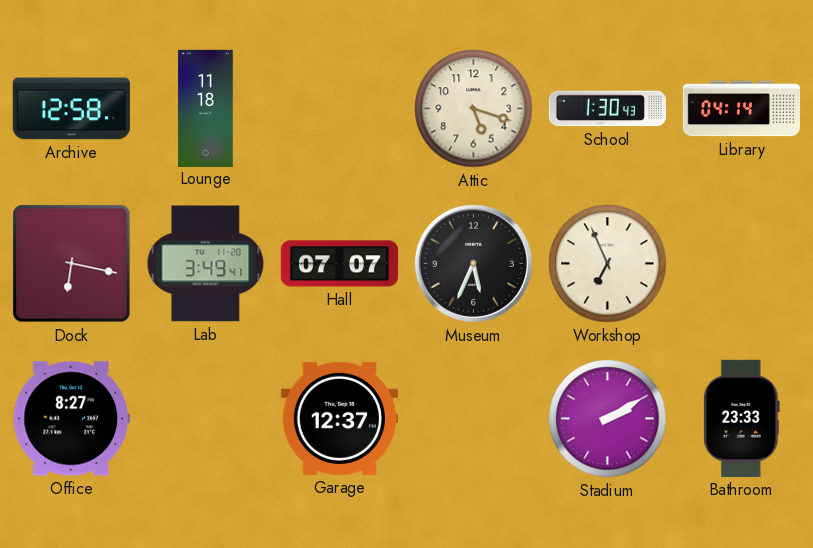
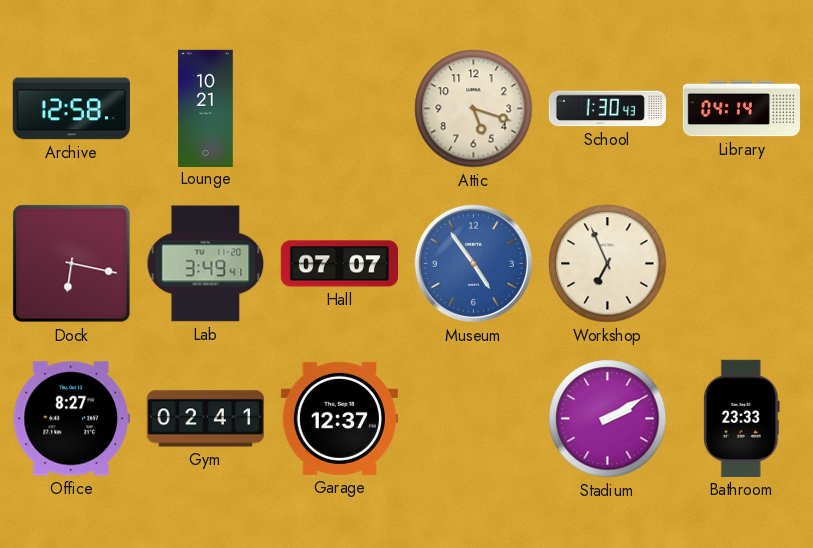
Lounge: 11:18 -> 10:21 (206, 108)
Museum: 5:34 -> 4:54 (473, 263)
Museum dial: black -> blue (473, 263)
Gym: none -> 02:41 (205, 419)
